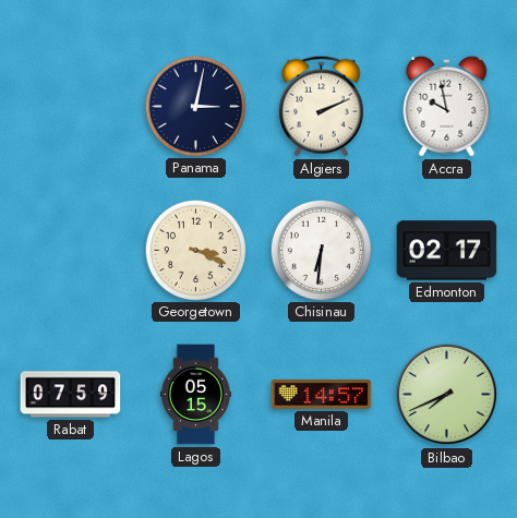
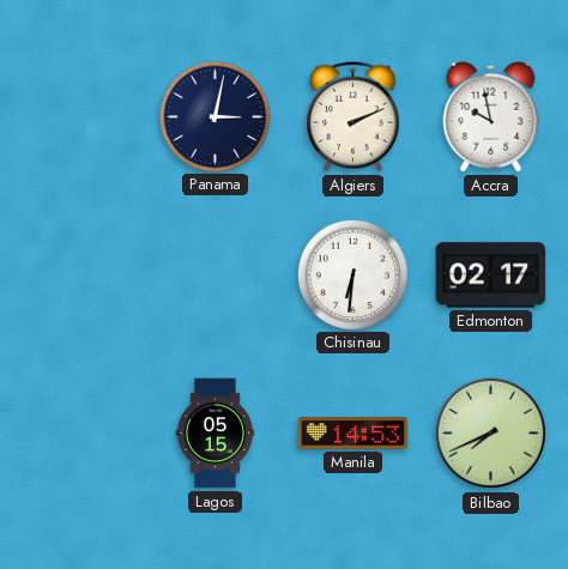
Georgetown: 3:19 -> none (195, 250)
Rabat: 07:59 -> none (71, 395)
Manila: 14:57 -> 14:53 (354, 434)
